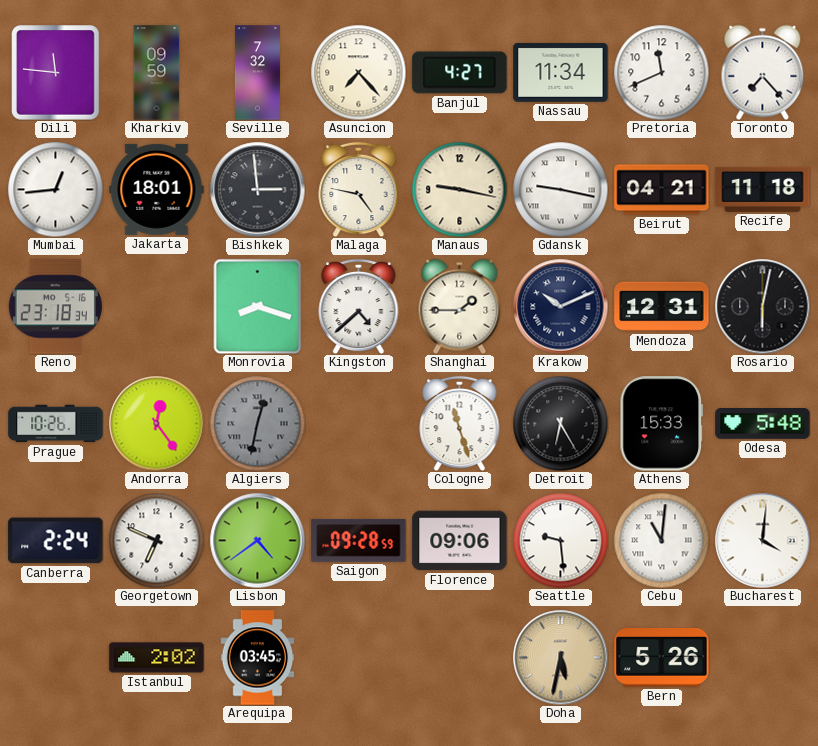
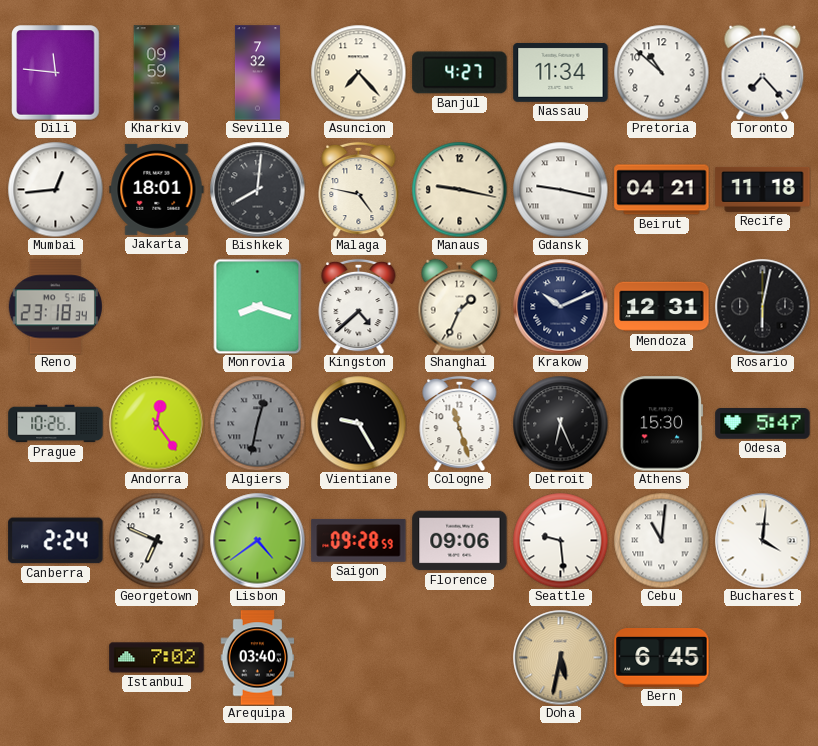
Pretoria: 11:41 -> 10:52 (661, 72)
Bishkek: 2:59 -> 8:01 (257, 189)
Shanghai: 1:45 -> 1:34 (460, 306)
Vientiane: none -> 9:25 (358, 423)
Detroit: 6:25 -> 6:26 (560, 423)
Athens: 15:33 -> 15:30 (662, 424)
Odesa: 5:48 -> 5:47 (763, 424)
Istanbul: 2:02 -> 7:02 (157, 658)
Arequipa: 03:45 -> 03:40 (258, 658)
Bern: 5:26 -> 6:45 (662, 658)
